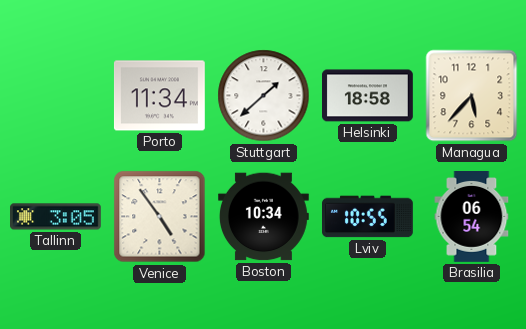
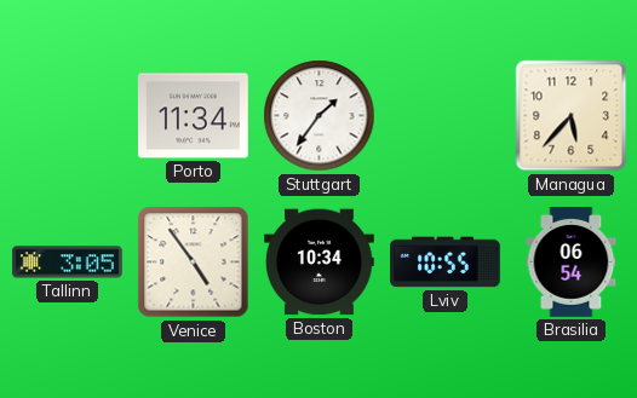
Stuttgart: 1:38 -> 1:36 (320, 116)
Helsinki: 18:58 -> none (368, 96)
